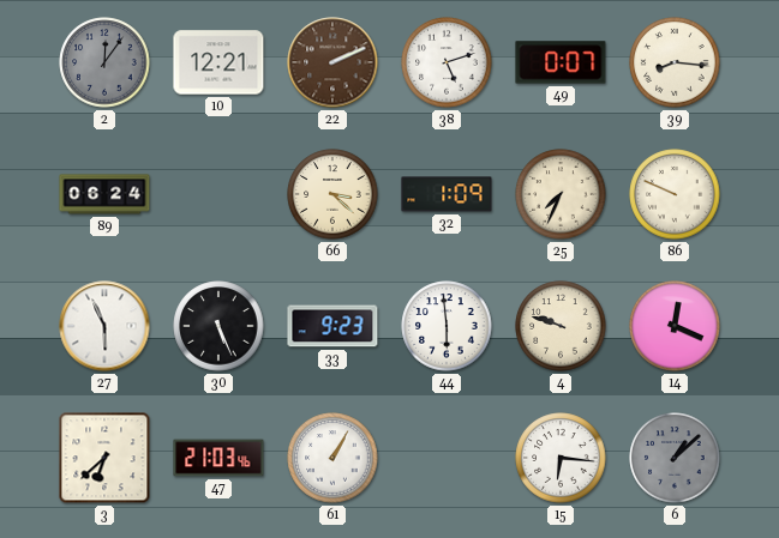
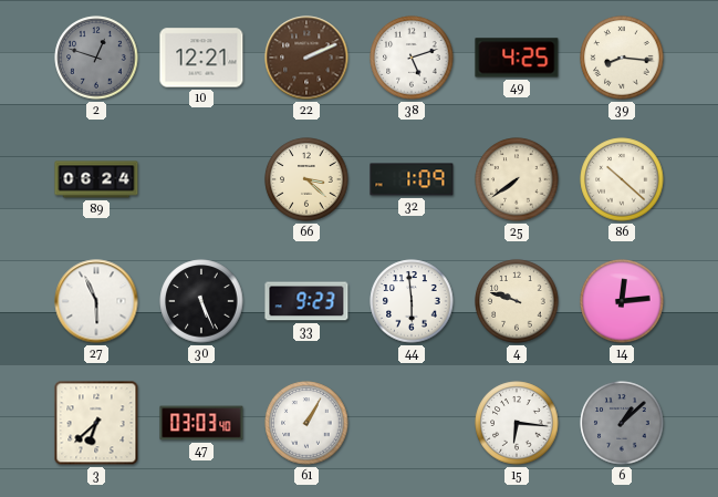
2: 12:06 -> 12:48 (96, 58)
49: 0:07 -> 4:25 (517, 58)
25: 7:34 -> 7:39 (517, 179)
86: 9:49 -> 10:22 (622, 179)
14: 12:19 -> 12:14 (622, 301)
47: 21:03 -> 03:03 (201, 423)
